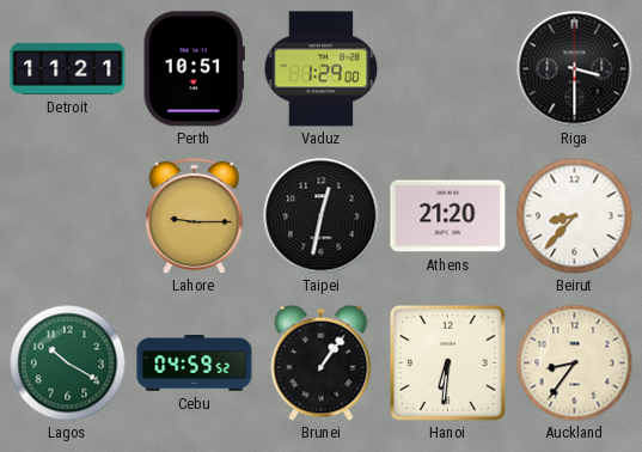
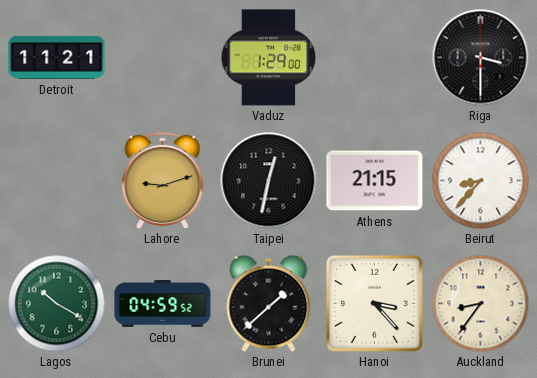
Perth: 10:51 -> none (194, 69)
Lahore: 9:15 -> 9:12 (163, 180)
Athens: 21:20 -> 21:15 (375, 181)
Brunei: 1:06 -> 1:38 (269, 303)
Hanoi: 6:31 -> 3:23 (375, 304)
